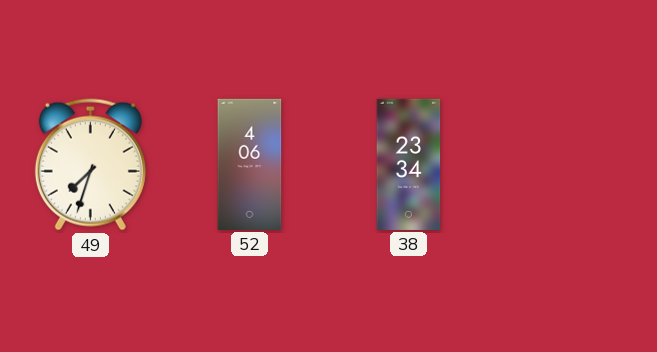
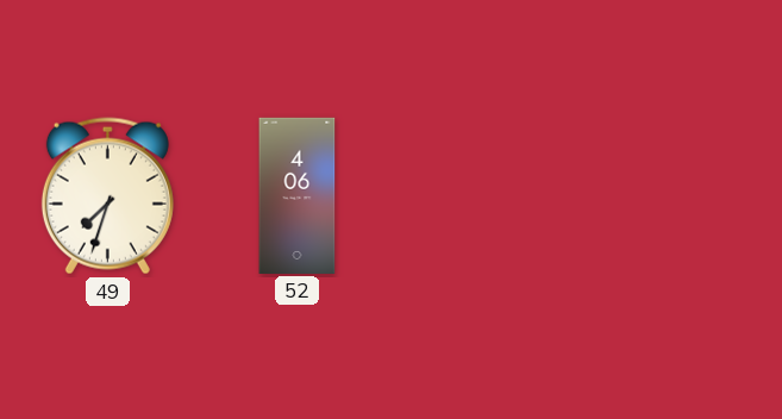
38: 23:34 -> none (409, 164)
